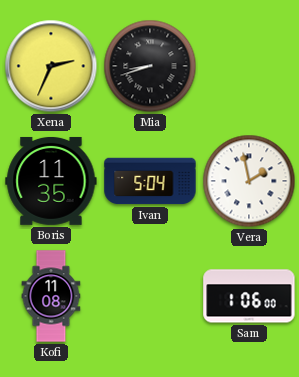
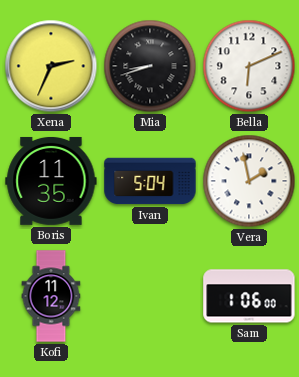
Bella: none -> 6:11 (249, 66)
Kofi: 11:08 -> 11:12 (51, 296)
